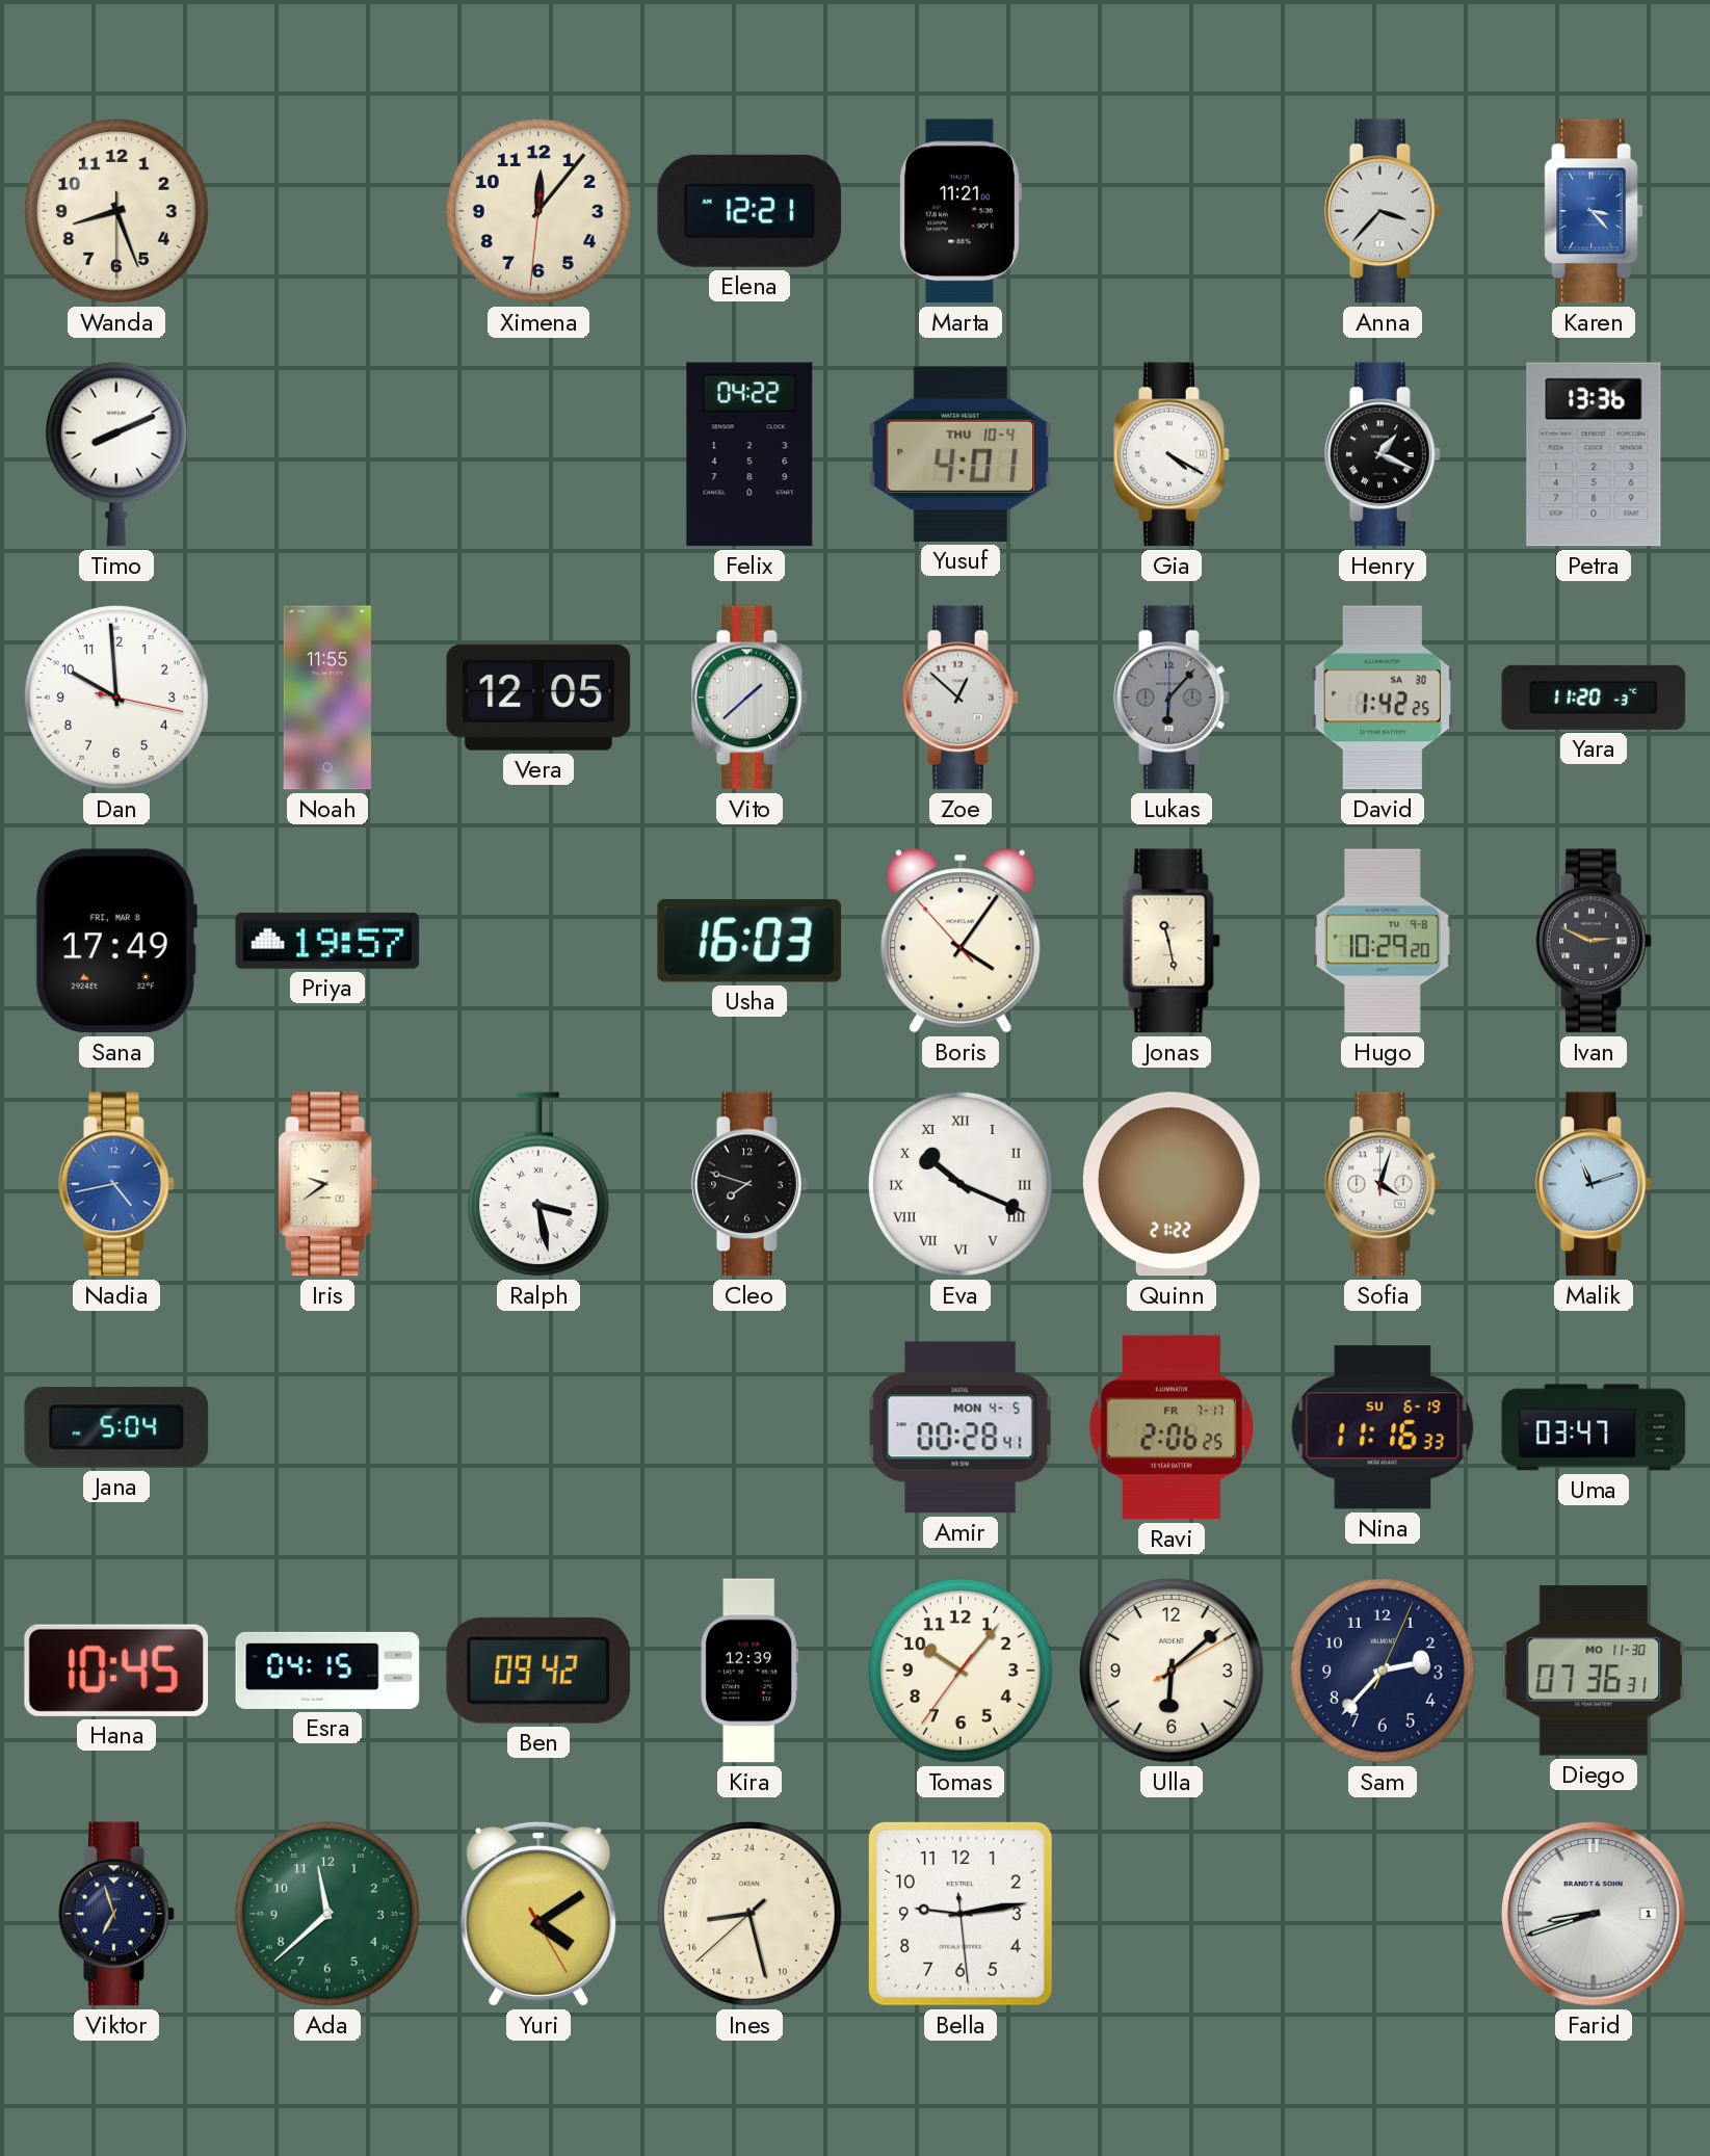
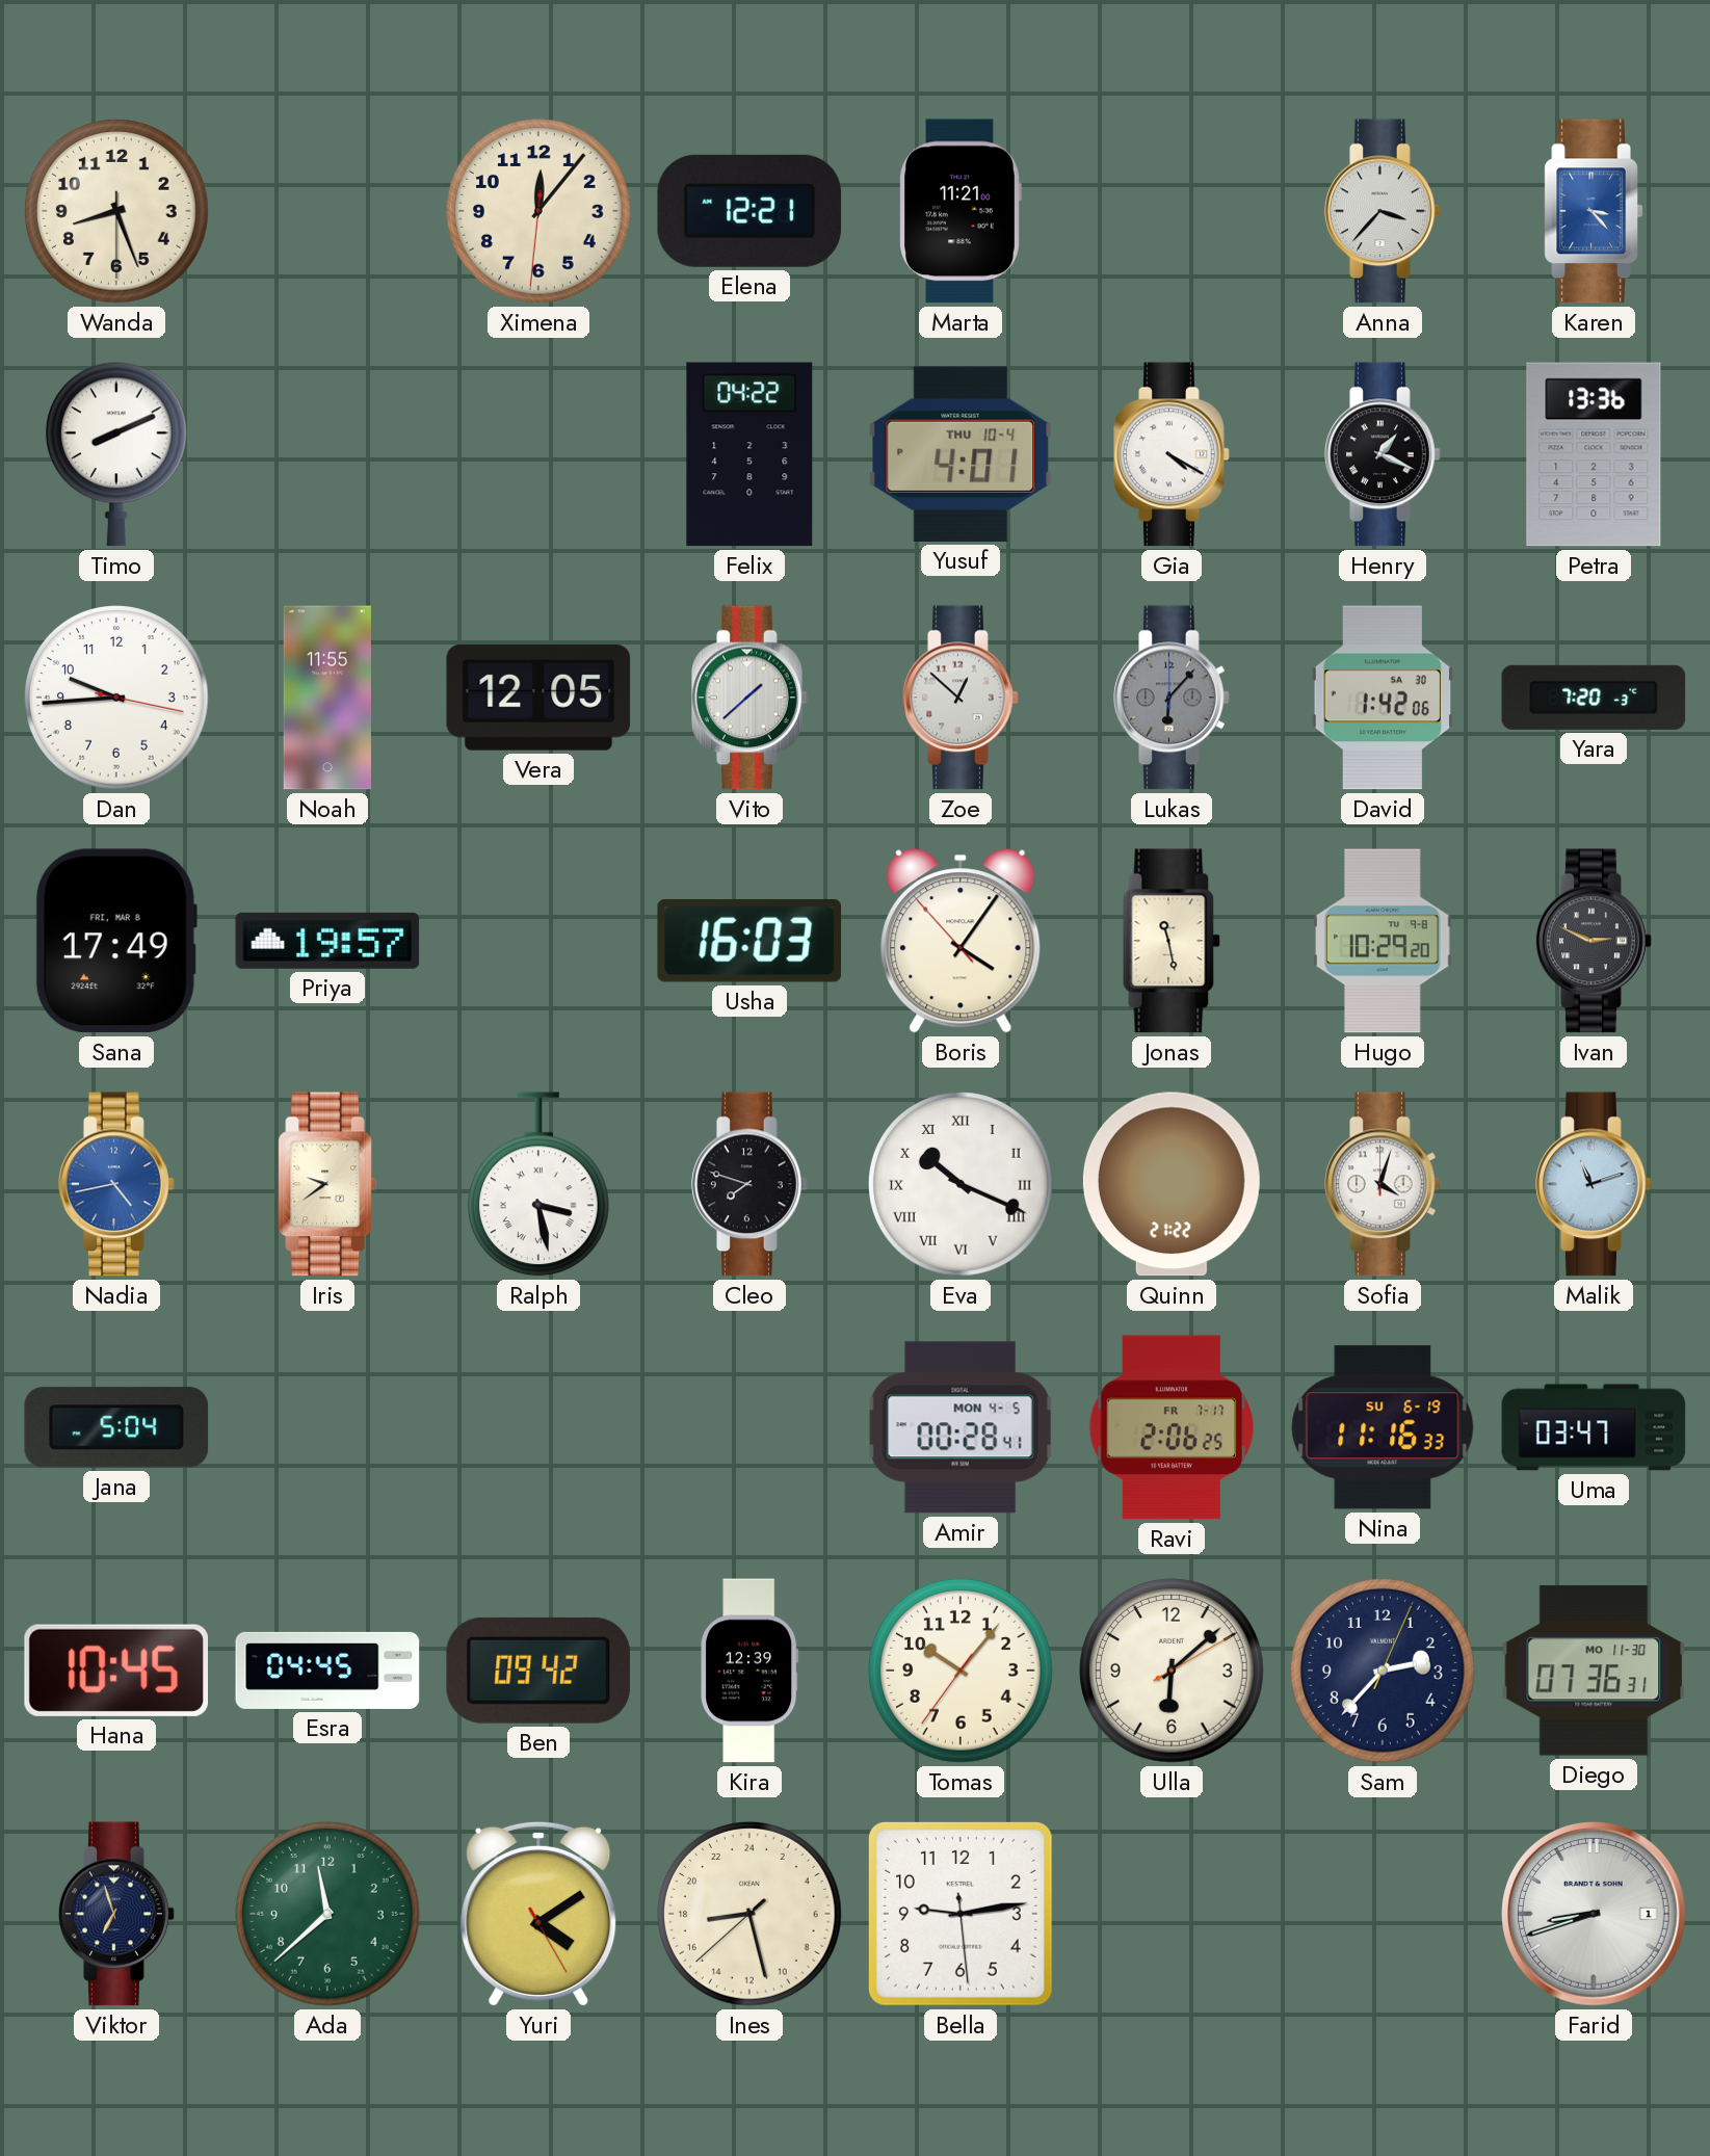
Dan: 9:59 -> 9:44 (117, 699)
David: 1:42:25 -> 1:42:06 (1383, 698)
Yara: 11:20 -> 7:20 (1594, 698)
Esra: 04:15 -> 04:45 (327, 1671)
